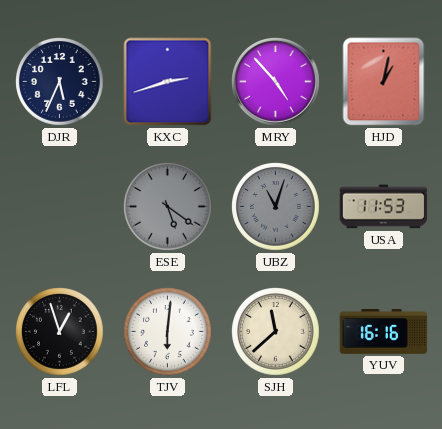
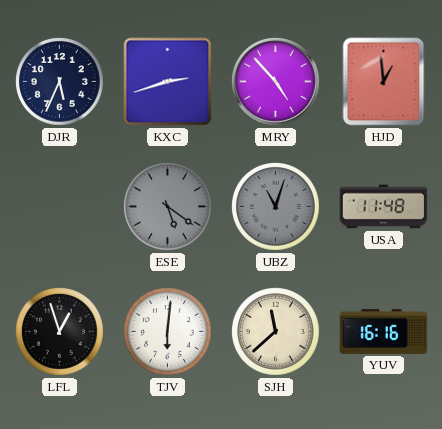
HJD: 1:02 -> 12:59 (384, 82)
USA: 11:53 -> 11:48 (384, 207)
